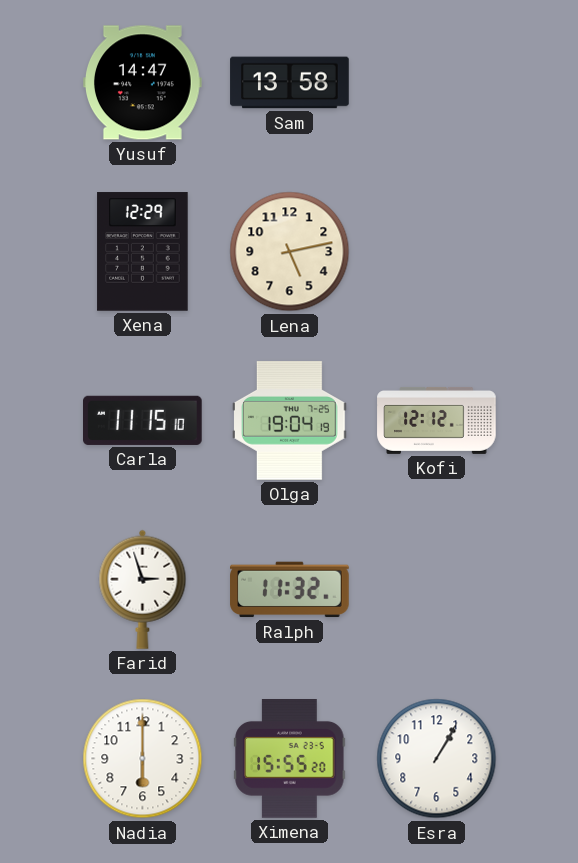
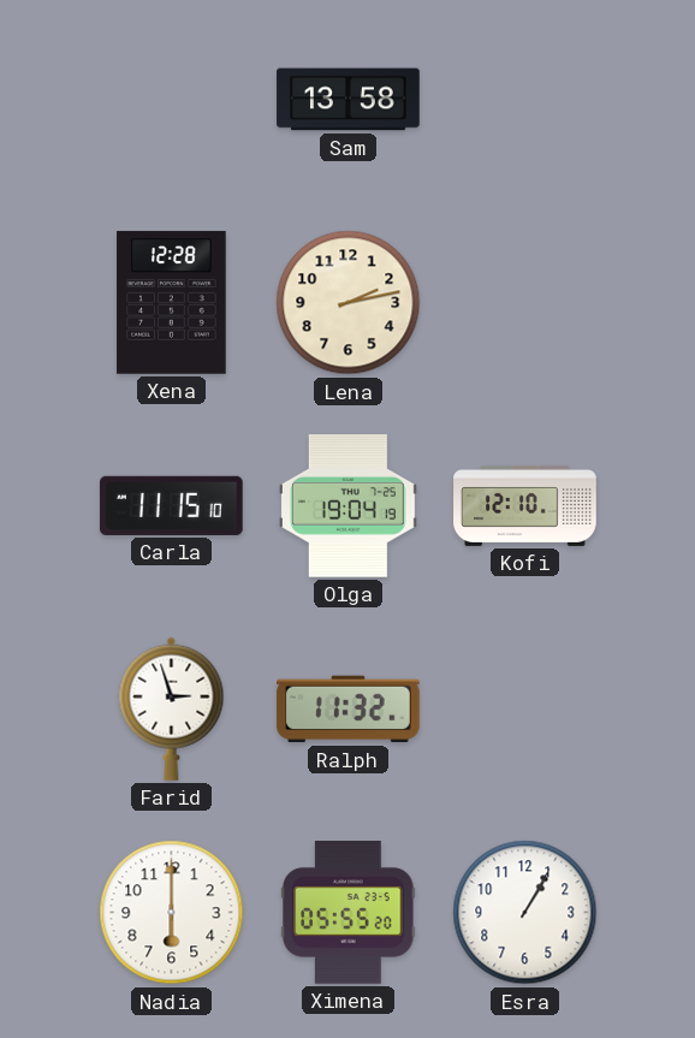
Yusuf: 14:47 -> none (143, 83)
Xena: 12:29 -> 12:28 (172, 303)
Lena: 5:13 -> 2:13 (349, 303)
Kofi: 12:12 -> 12:10 (525, 505)
Ximena: 15:55 -> 05:55 (349, 913)
